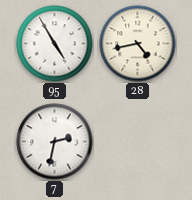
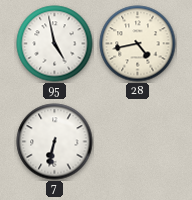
95: 4:55 -> 4:58 (55, 44)
7: 2:32 -> 6:32 (55, 142)
